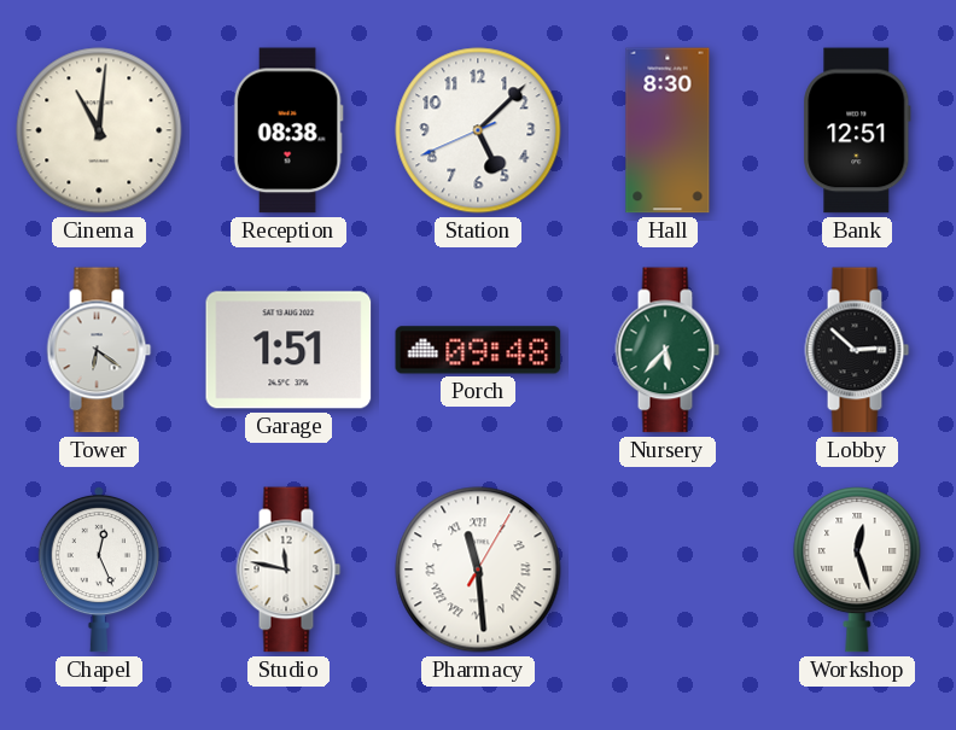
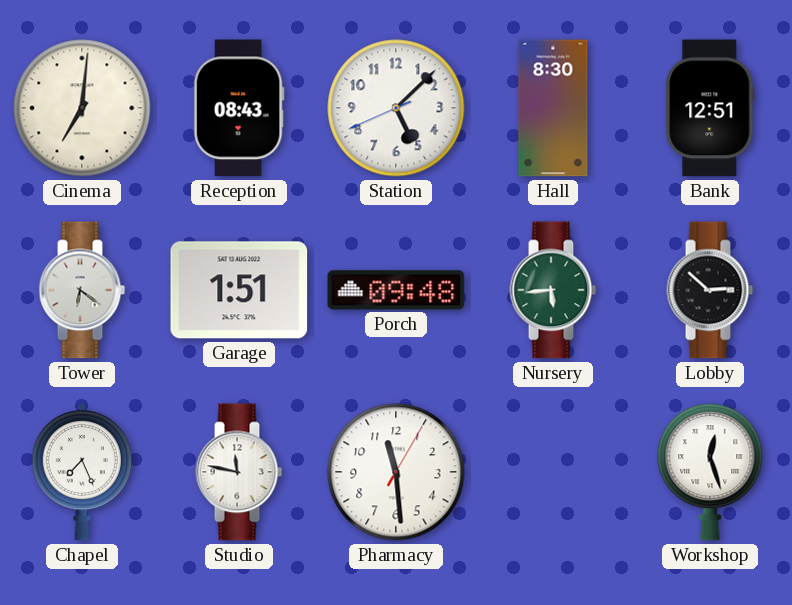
Cinema: 11:01 -> 7:01 (82, 108)
Reception: 08:38 -> 08:43 (239, 108)
Nursery: 5:37 -> 5:44 (553, 290)
Chapel: 12:26 -> 7:26 (82, 472)
Pharmacy numerals: Roman -> Arabic (396, 472)
